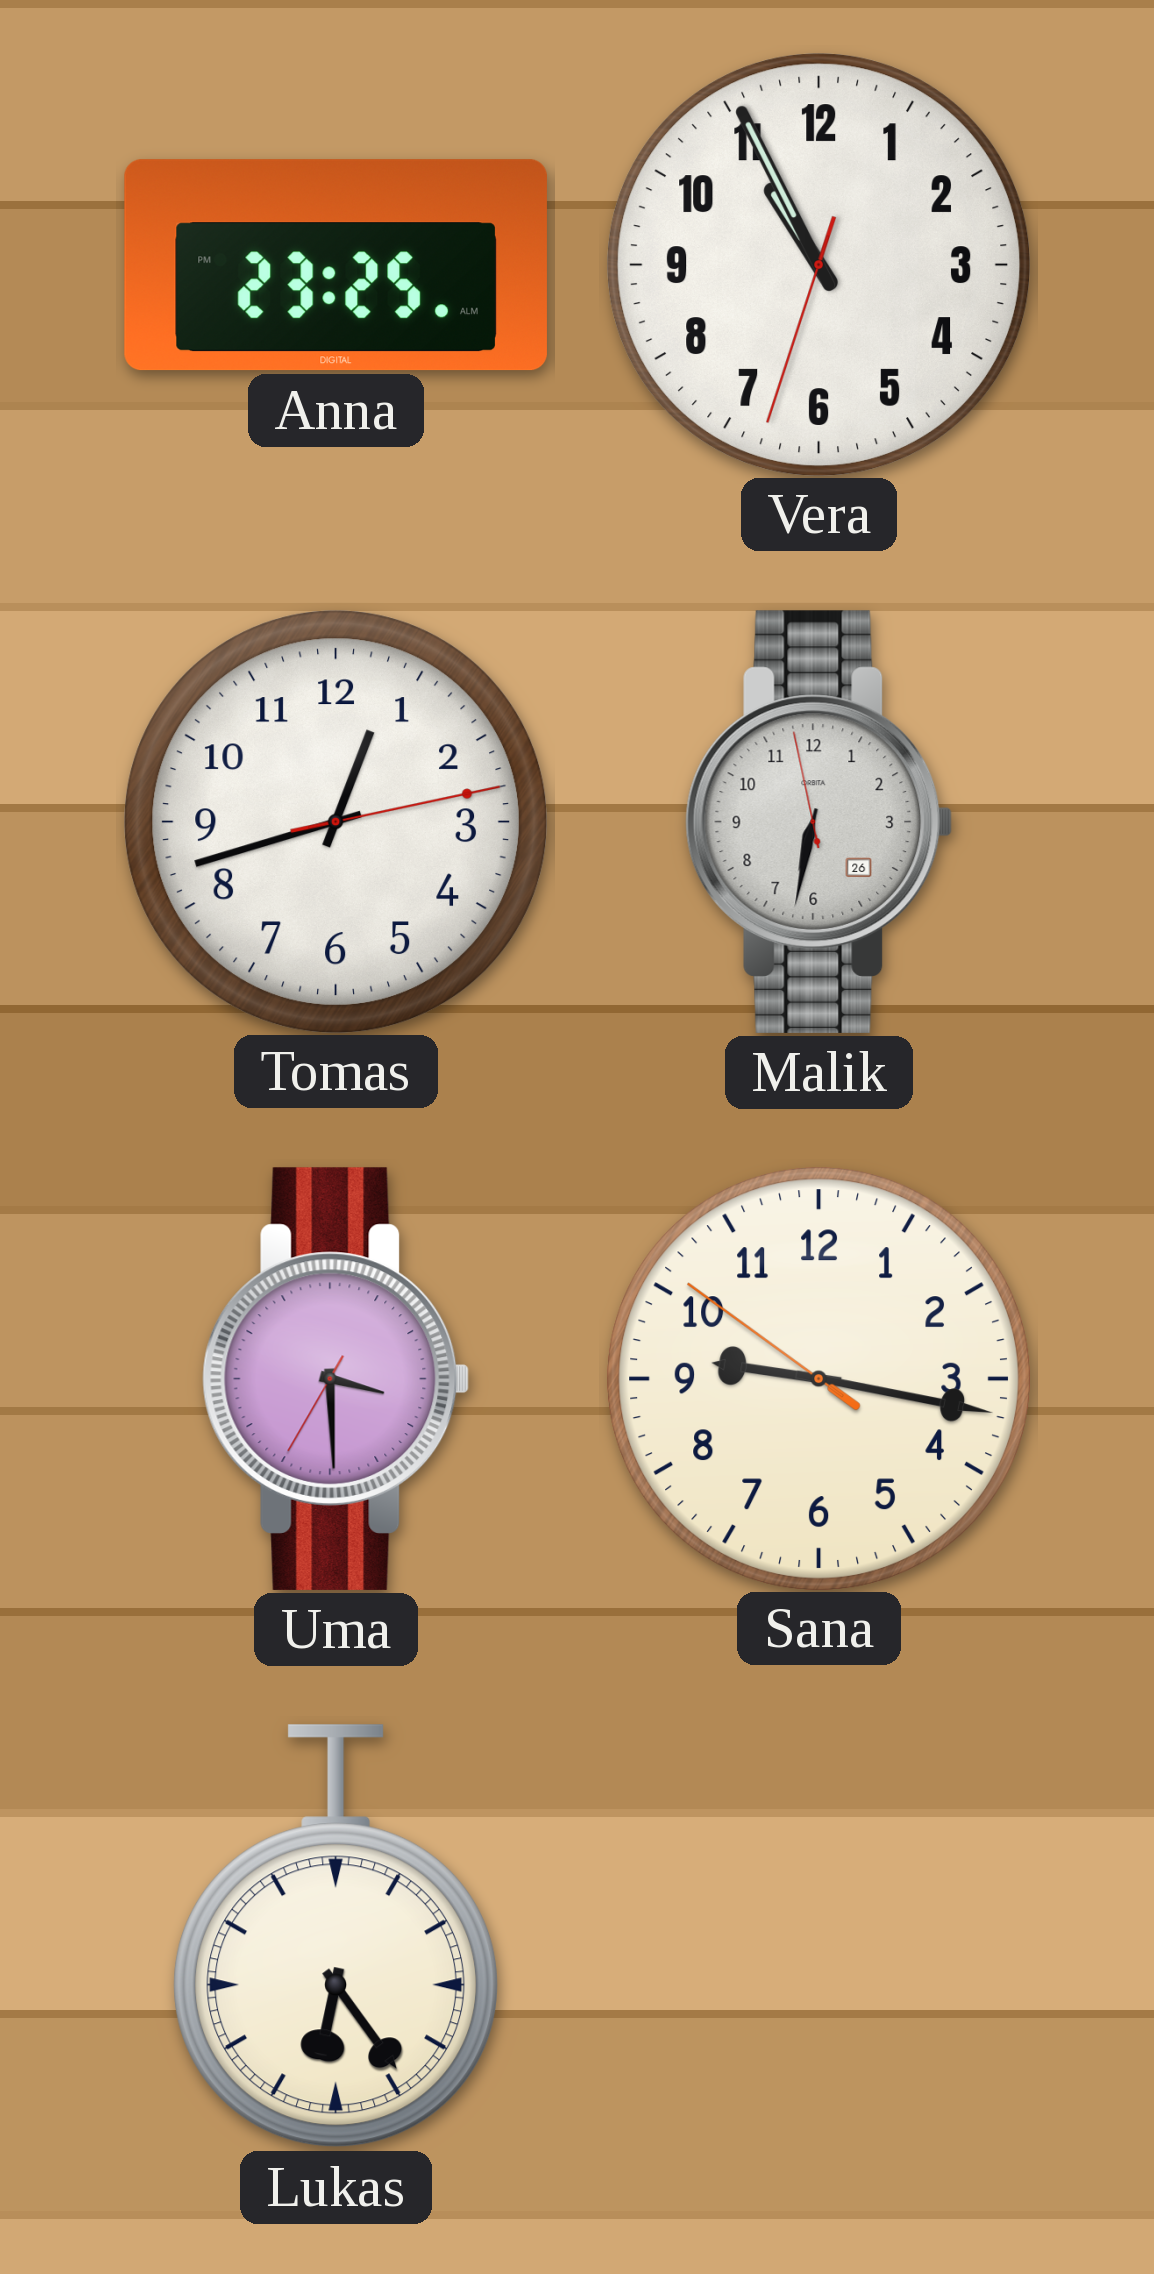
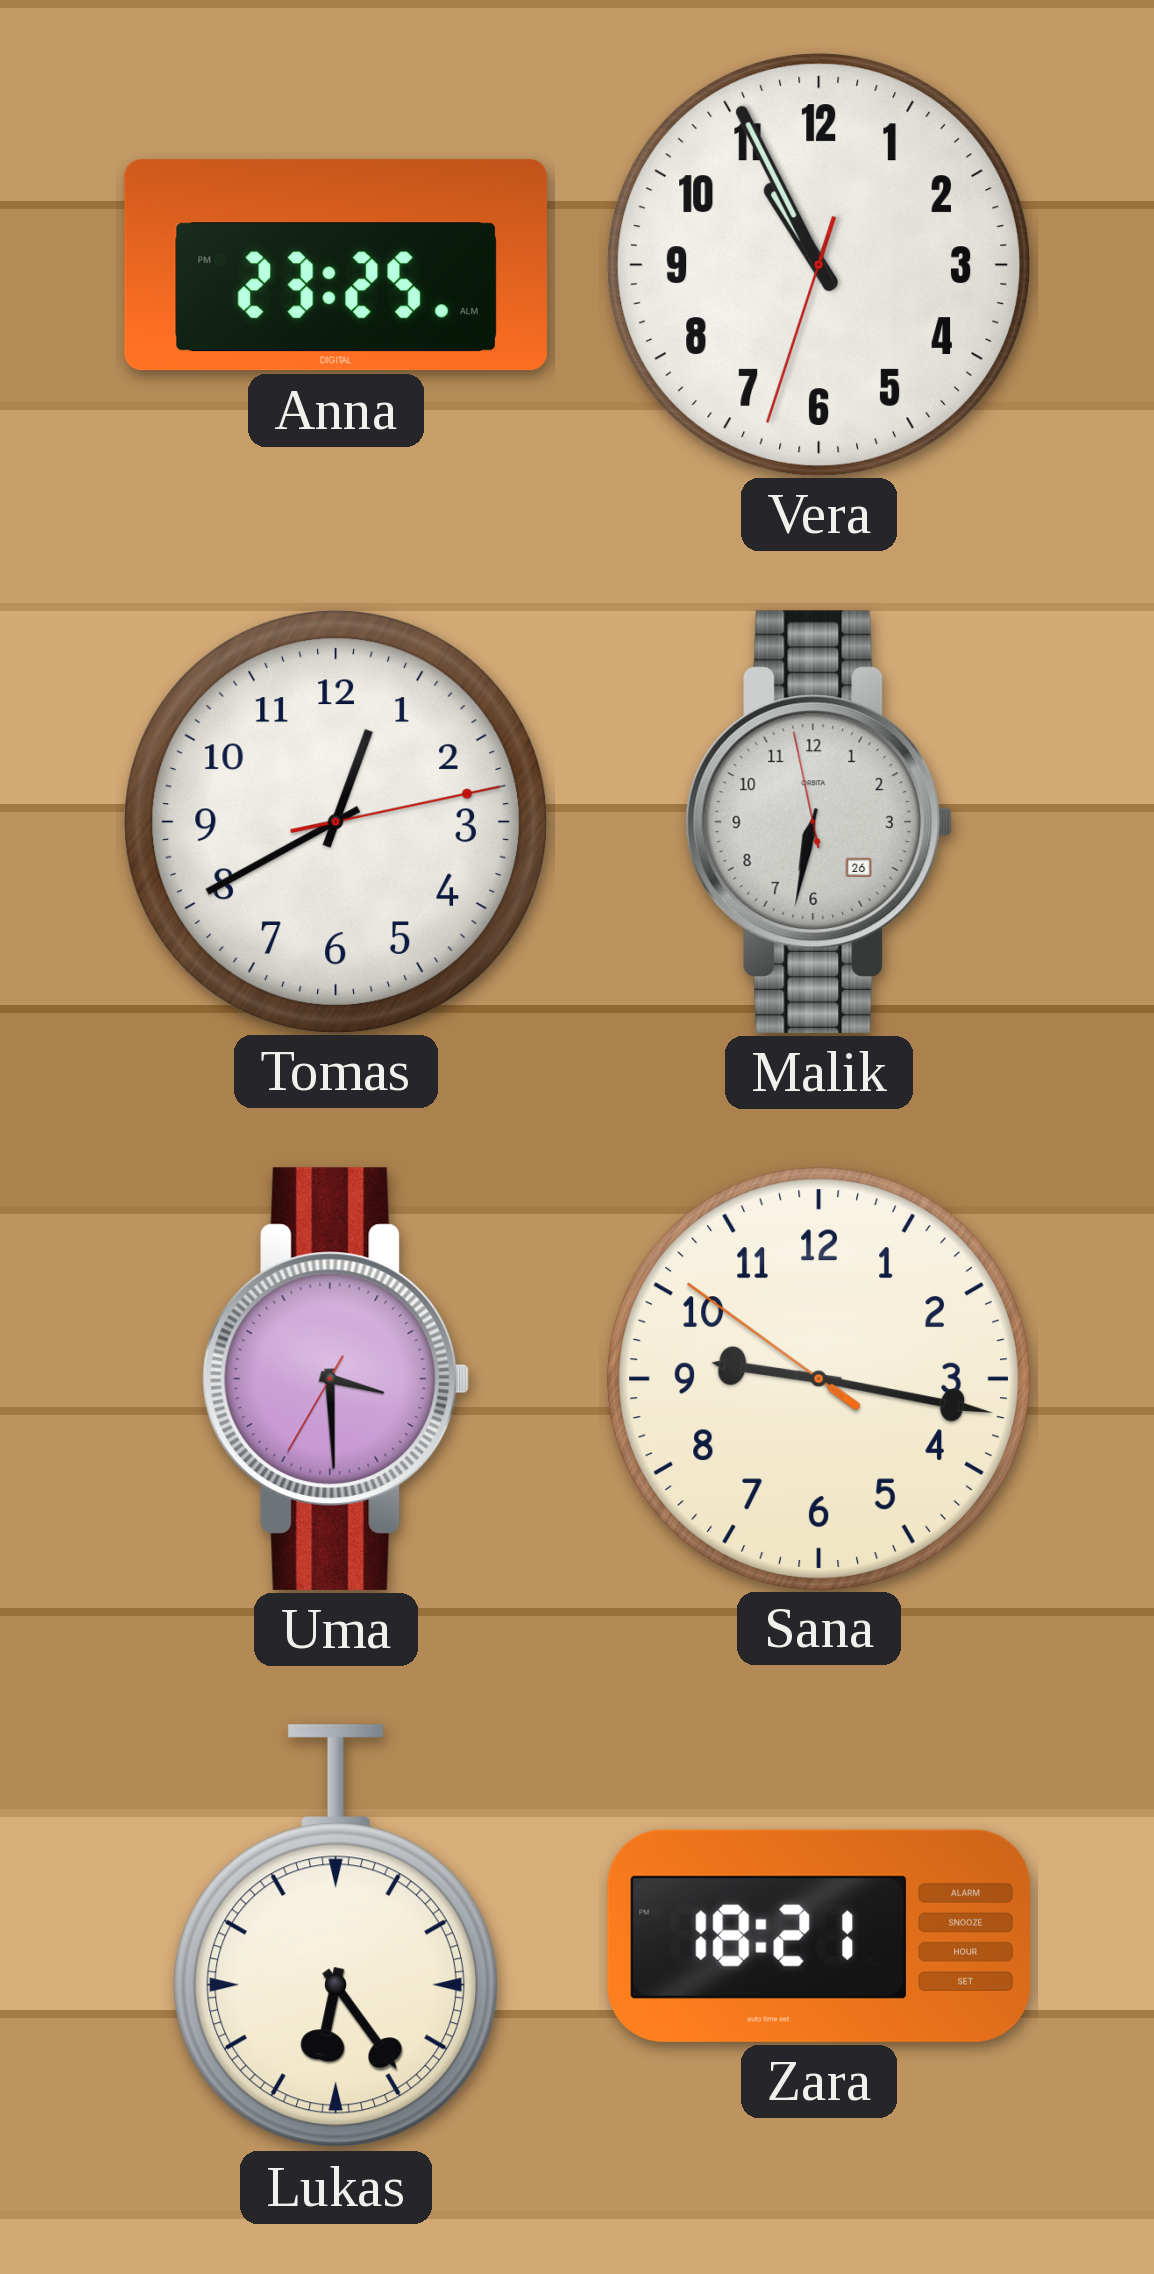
Tomas: 12:42 -> 12:40 (335, 821)
Zara: none -> 18:21 (819, 1936)
